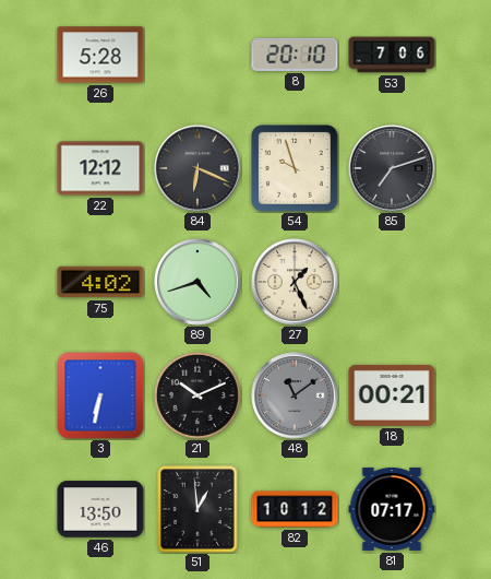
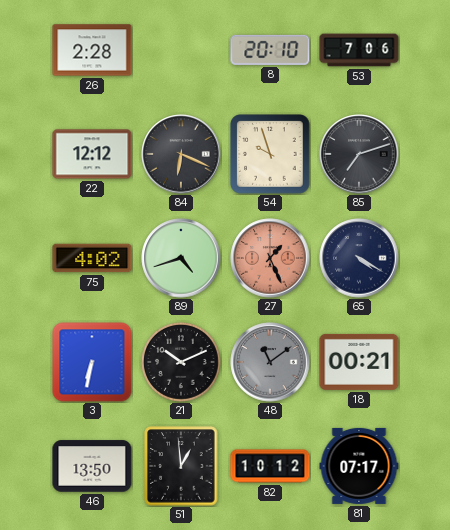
26: 5:28 -> 2:28 (92, 50)
27 dial: cream -> salmon (270, 258)
65: none -> 4:20 (359, 258)
